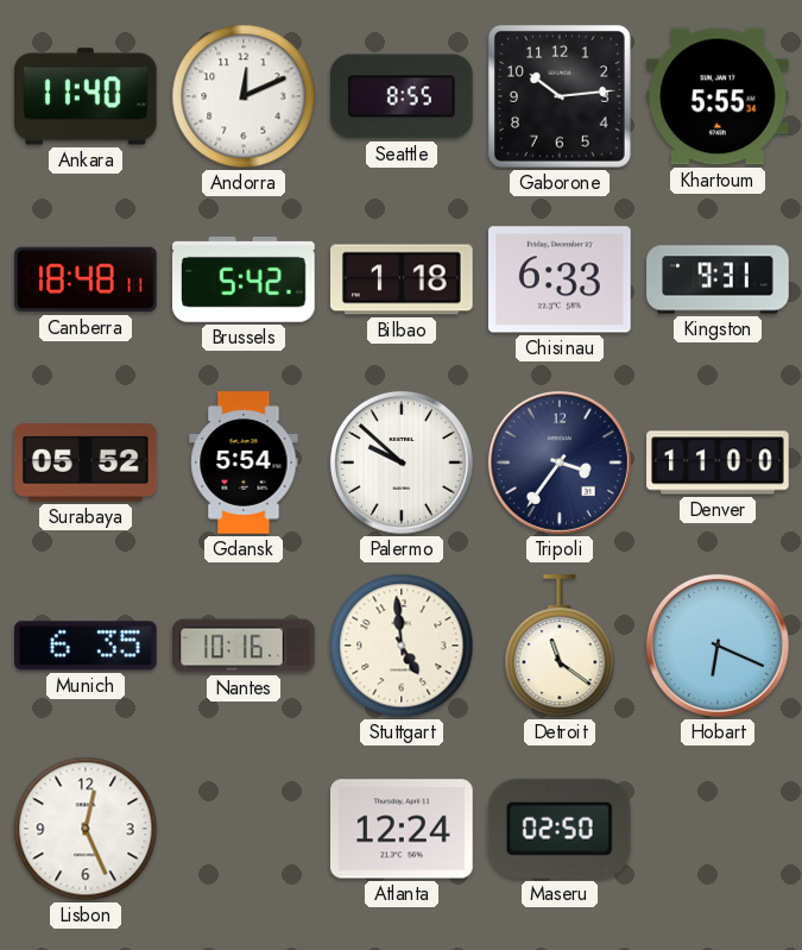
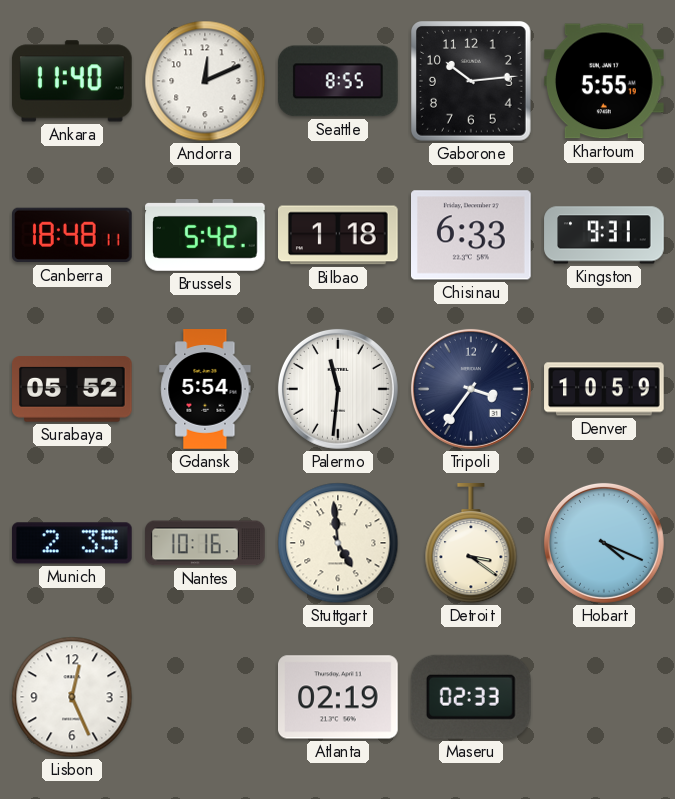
Khartoum: 5:55:34 -> 5:55:19 (605, 81)
Palermo: 9:52 -> 11:31 (338, 389)
Denver: 11:00 -> 10:59 (604, 389)
Munich: 6:35 -> 2:35 (73, 543)
Detroit: 11:21 -> 3:21 (471, 544)
Hobart: 6:19 -> 4:19 (604, 543)
Atlanta: 12:24 -> 02:19 (338, 697)
Maseru: 02:50 -> 02:33 (471, 697)
